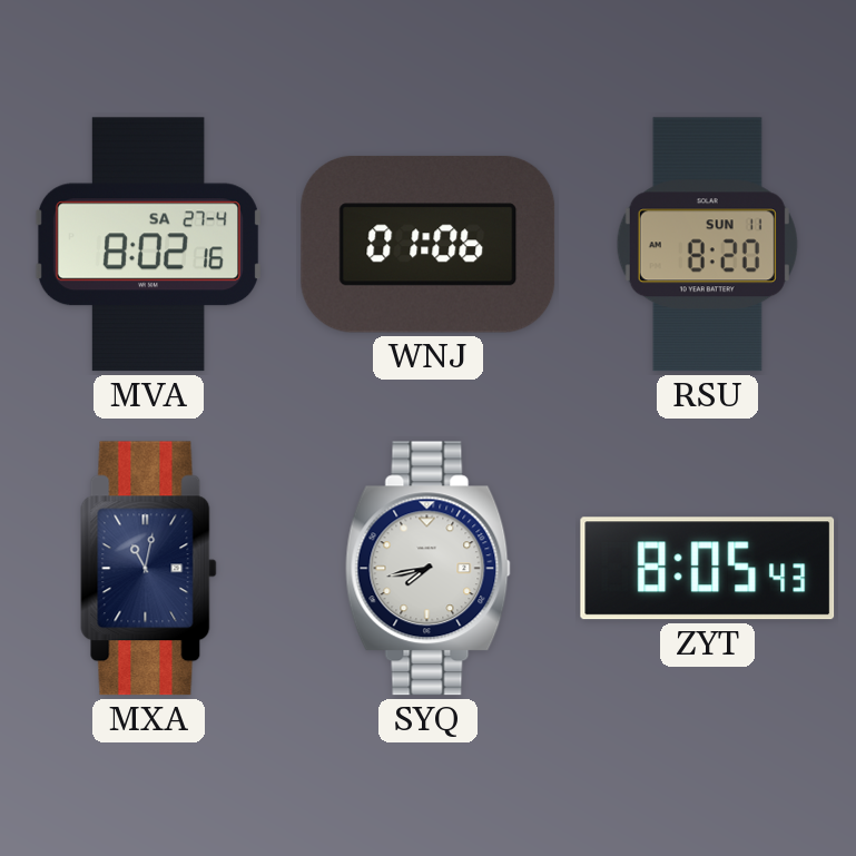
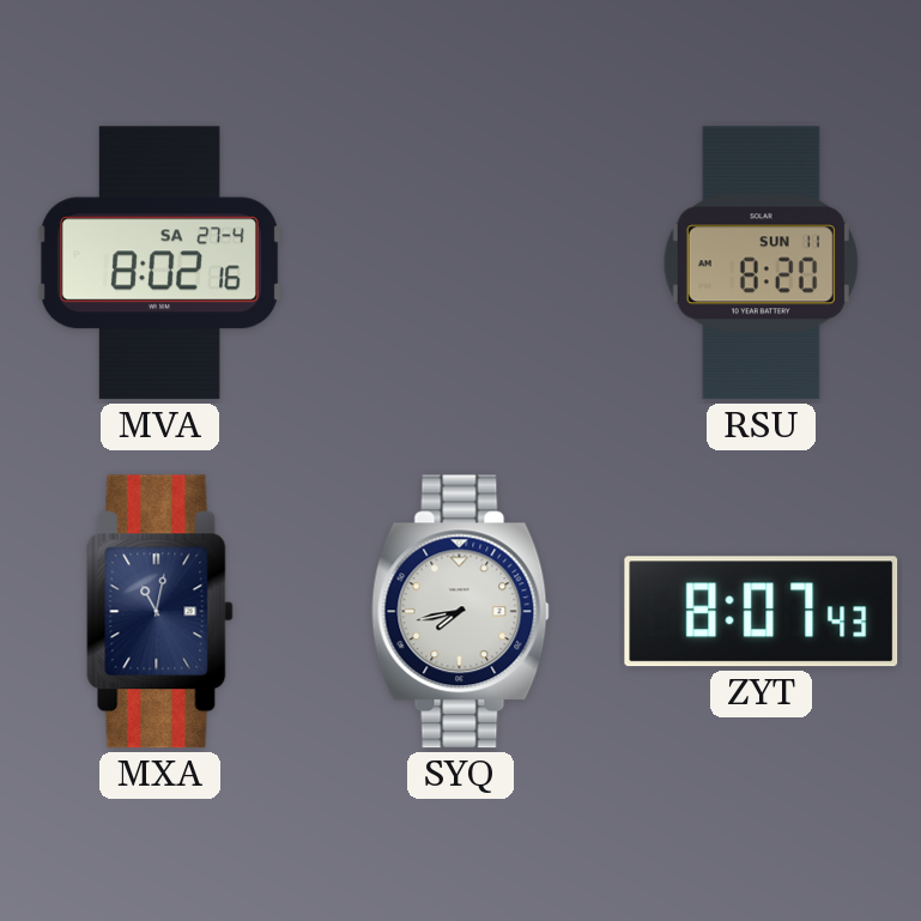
WNJ: 01:06 -> none (429, 244)
ZYT: 8:05 -> 8:07 (762, 612)
